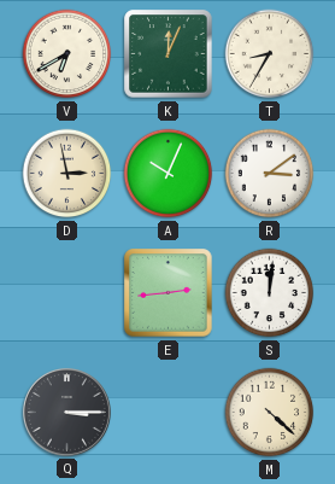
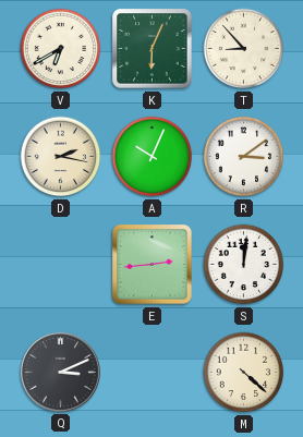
K: 12:04 -> 6:04 (153, 49)
T: 8:35 -> 8:53 (244, 49)
D: 2:58 -> 2:17 (61, 157)
Q: 3:15 -> 3:11 (60, 372)
